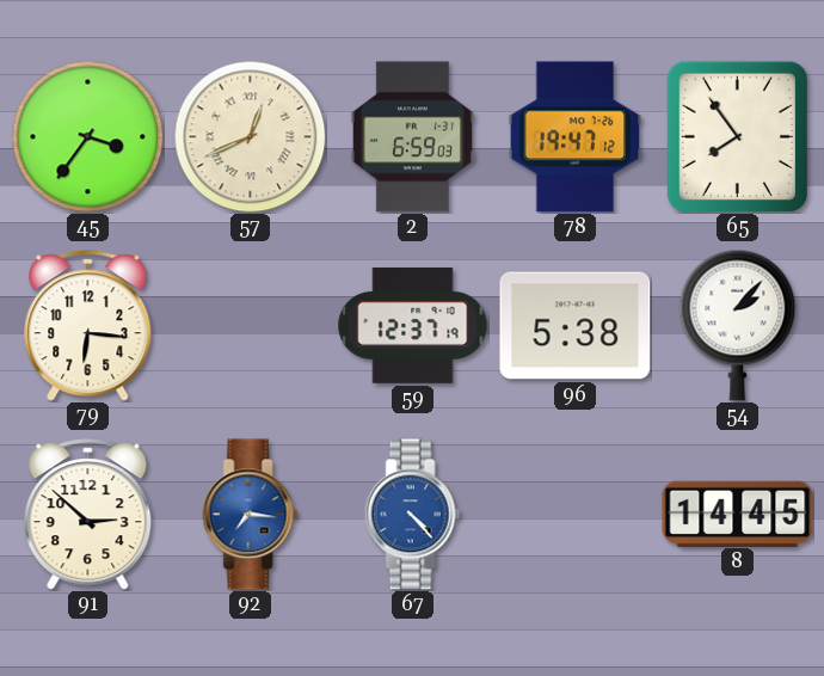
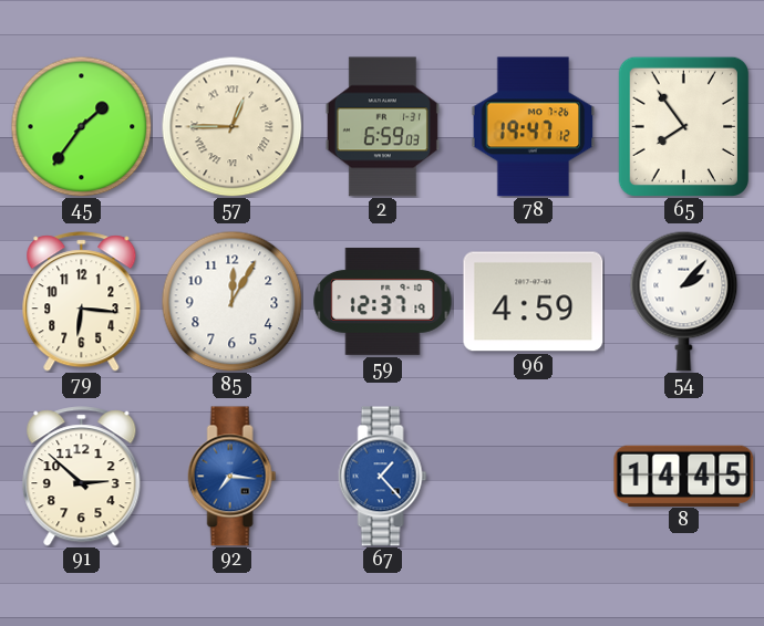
45: 3:36 -> 1:36 (81, 126)
57: 12:41 -> 12:45 (231, 126)
85: none -> 12:05 (231, 301)
96: 5:38 -> 4:59 (534, 302)
67: 4:23 -> 1:23 (383, 477)
